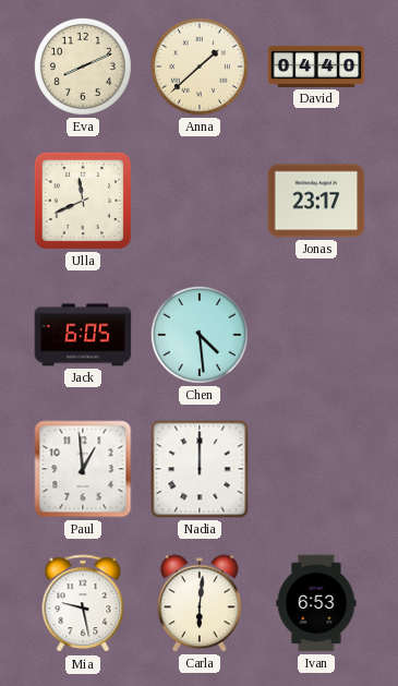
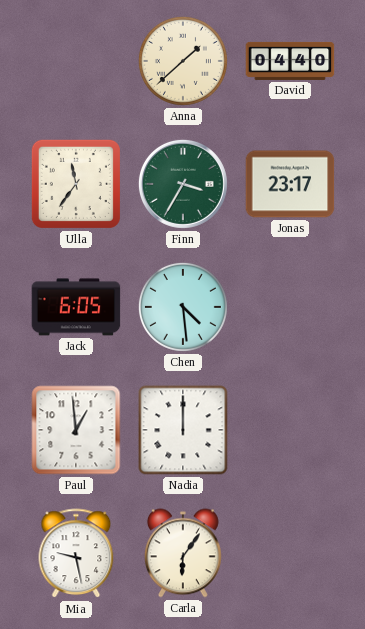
Eva: 8:11 -> none (83, 67)
Ulla: 11:41 -> 11:36 (76, 184)
Finn: none -> 3:35 (183, 184)
Carla: 6:01 -> 6:06 (183, 553)
Ivan: 6:53 -> none (316, 603)
